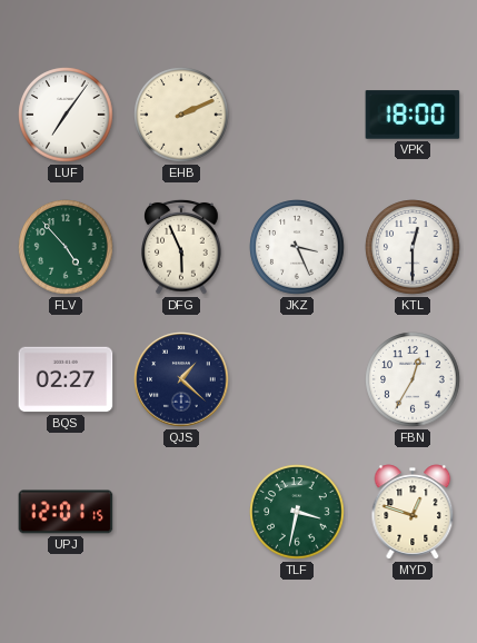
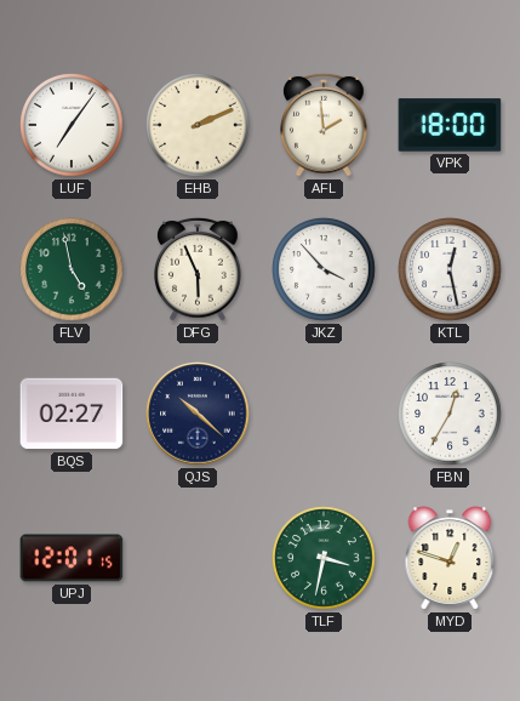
AFL: none -> 1:59 (324, 125)
FLV: 4:53 -> 4:58 (72, 269)
JKZ: 3:26 -> 3:53 (324, 269)
KTL: 12:30 -> 12:28 (450, 269)
QJS: 1:22 -> 10:22 (198, 414)
